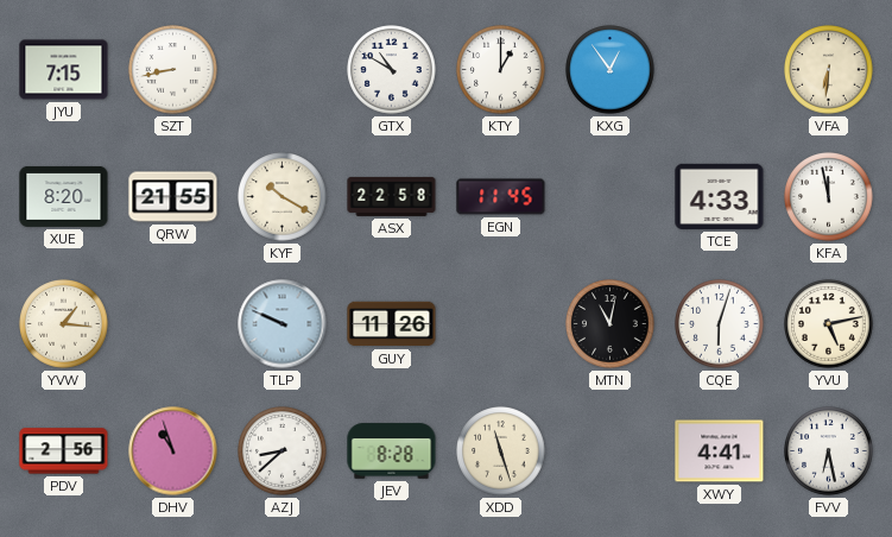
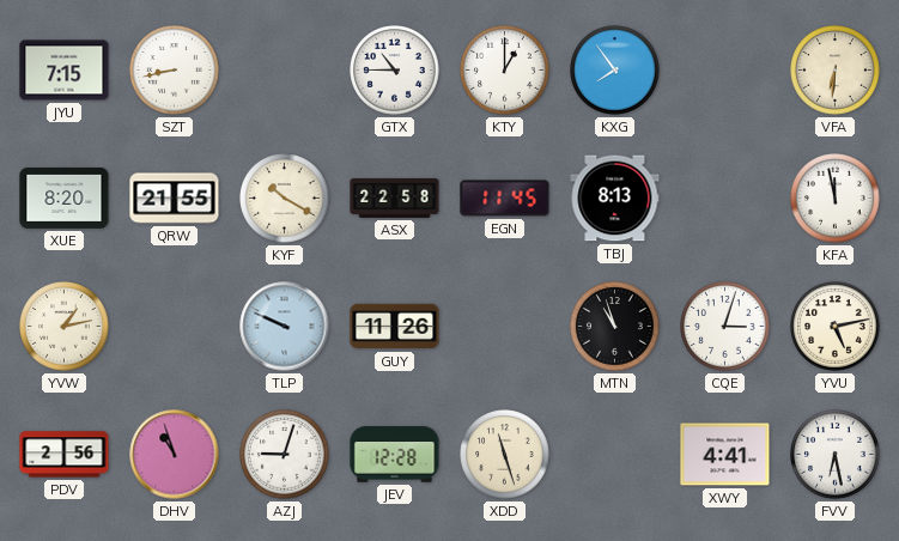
GTX: 10:50 -> 10:45 (395, 71)
KXG: 12:54 -> 7:54 (615, 71)
TBJ: none -> 8:13 (615, 199)
TCE: 4:33 -> none (720, 196)
YVW: 1:16 -> 1:13 (65, 327)
MTN: 11:02 -> 10:57 (615, 327)
CQE: 6:03 -> 3:03 (725, 327)
AZJ: 8:38 -> 9:03 (285, 455)
JEV: 8:28 -> 12:28 (395, 455)
